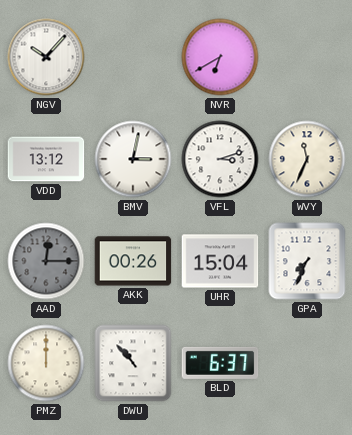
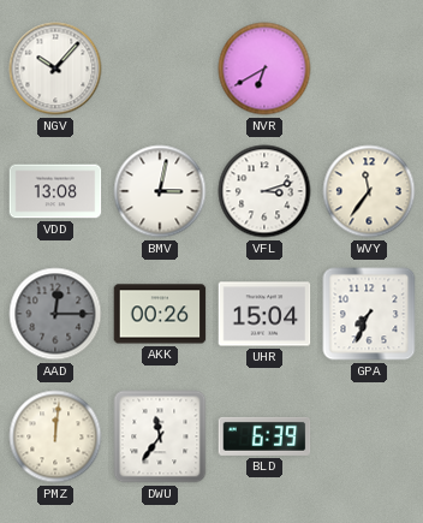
VDD: 13:12 -> 13:08 (55, 191)
WVY: 11:34 -> 11:36 (369, 191)
PMZ: 12:00 -> 12:01 (55, 436)
DWU: 10:53 -> 11:36 (160, 436)
BLD: 6:37 -> 6:39 (264, 436)
